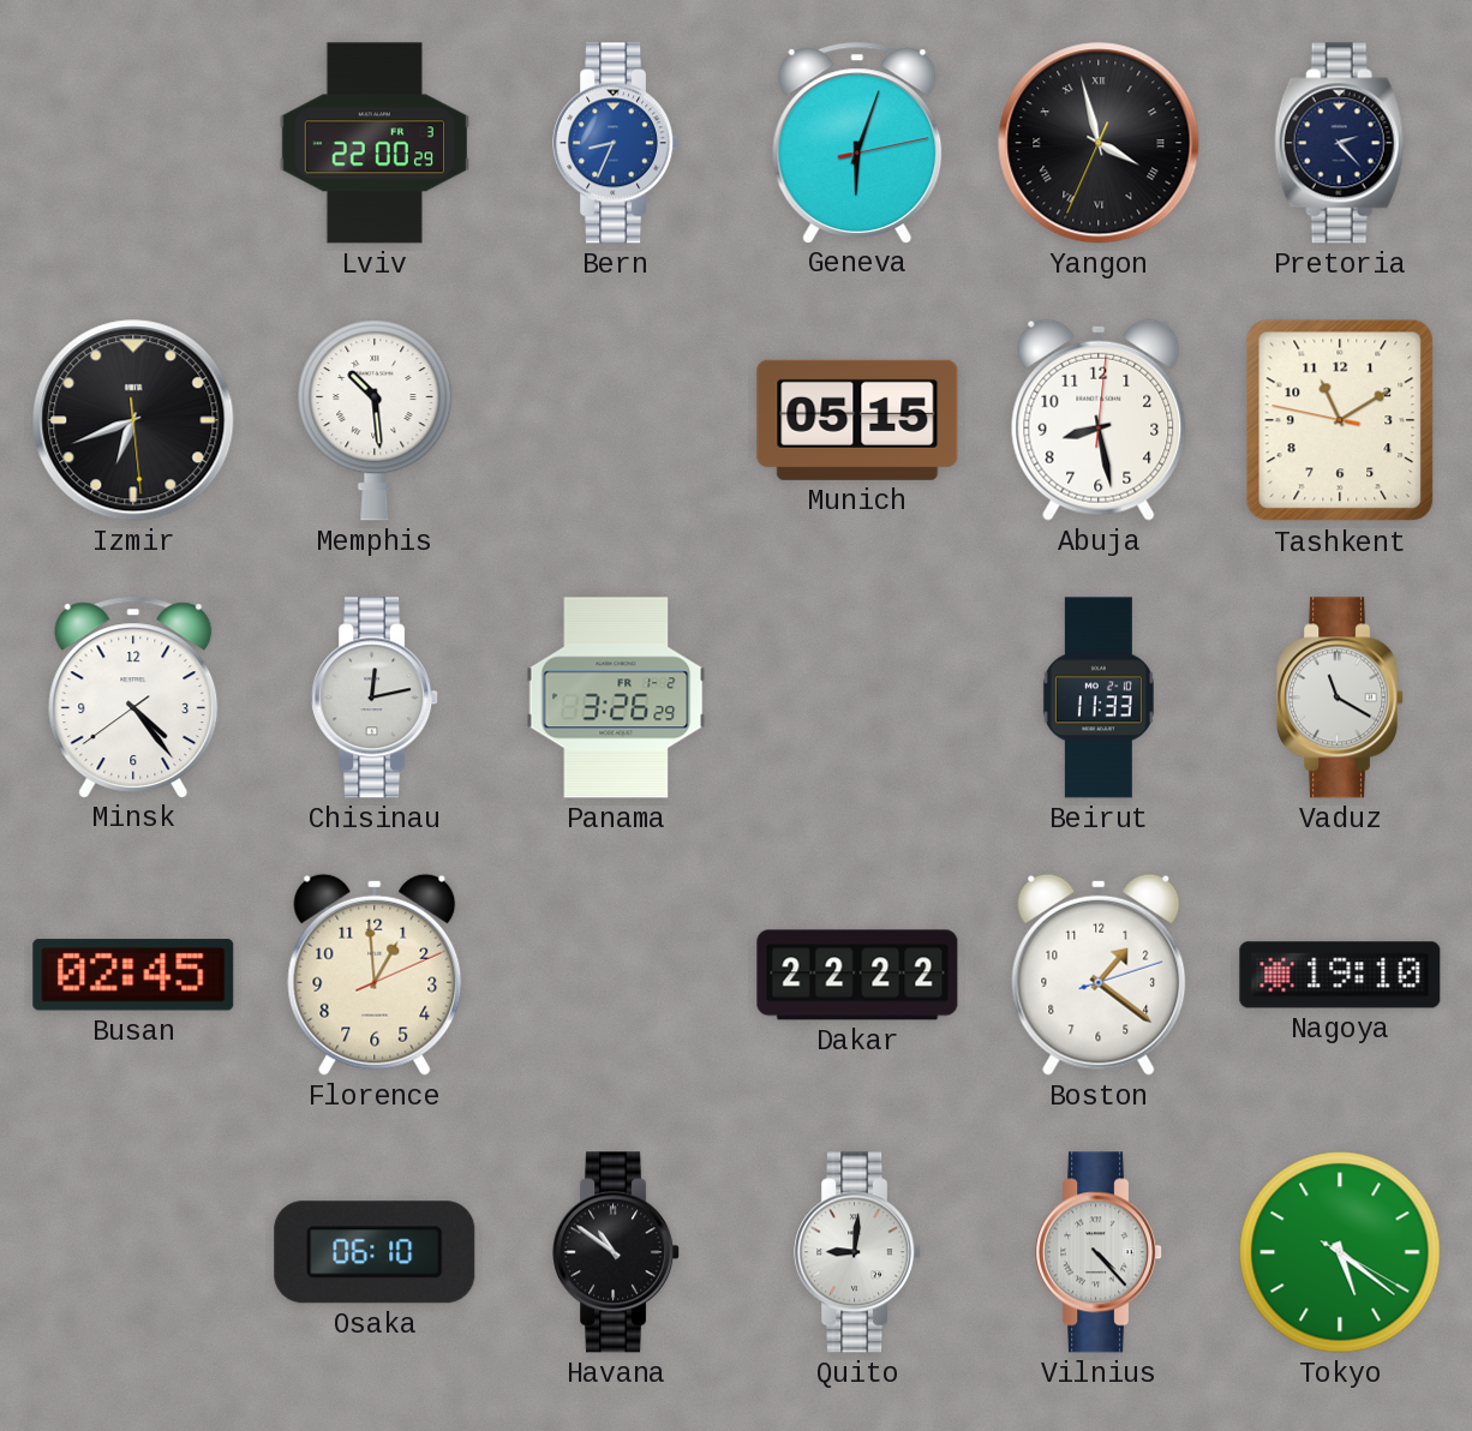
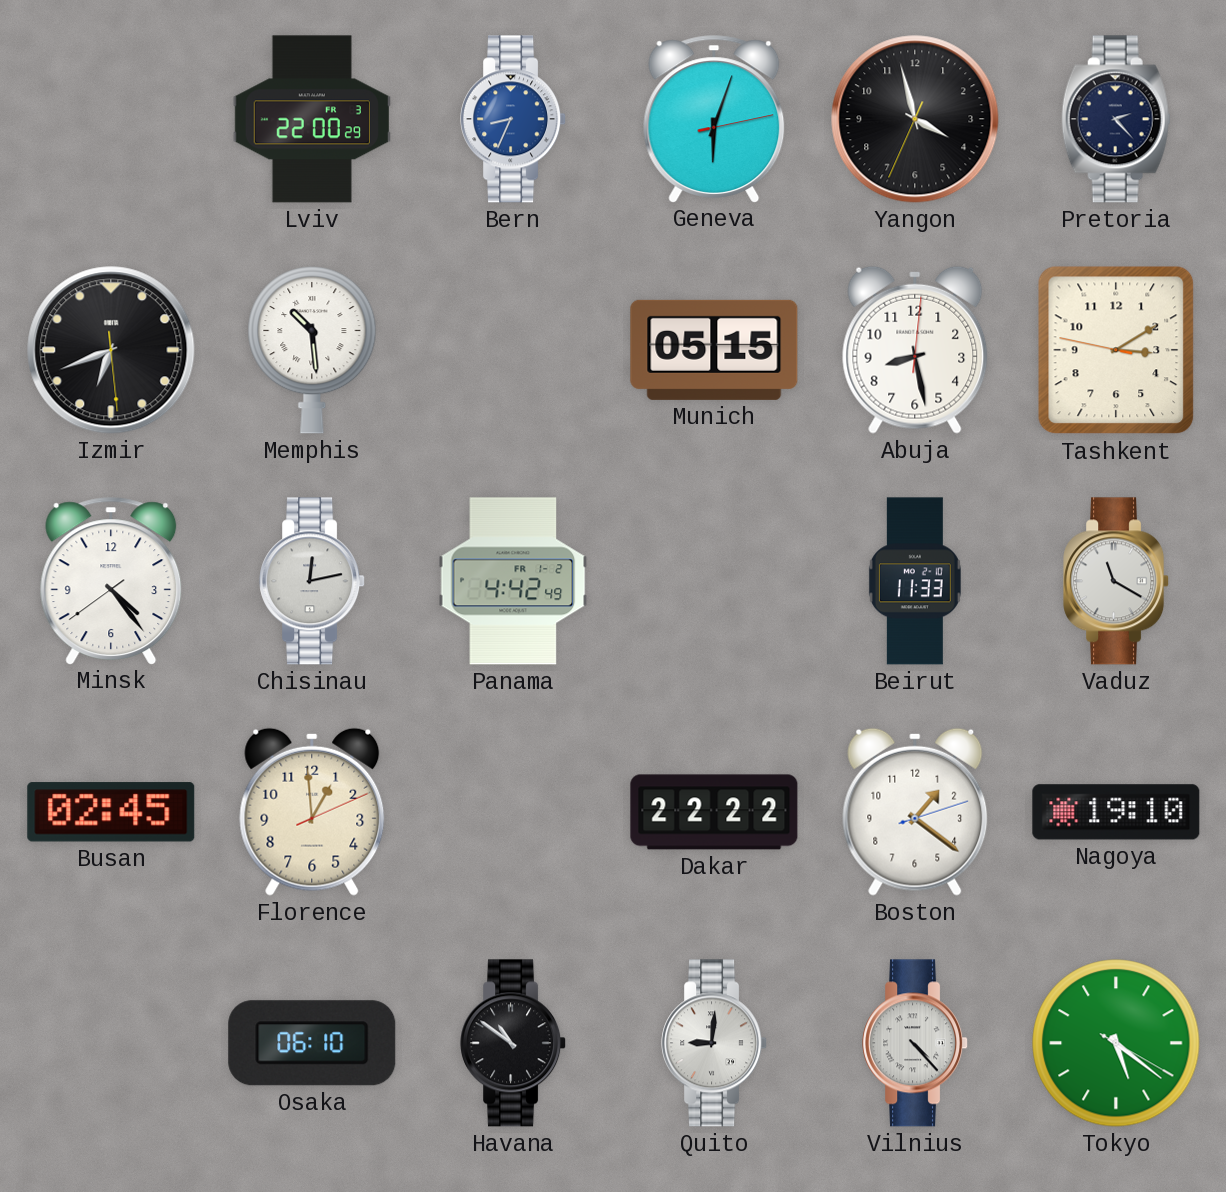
Yangon numerals: Roman -> Arabic (915, 119)
Tashkent: 11:09 -> 3:09 (1116, 350)
Panama: 3:26 -> 4:42 (513, 581)
